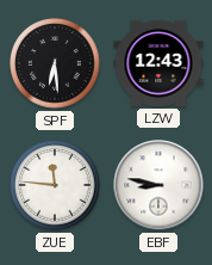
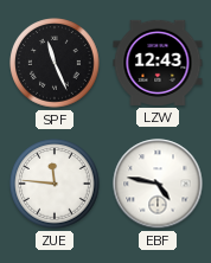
SPF: 6:29 -> 11:26 (55, 63)
EBF: 8:47 -> 4:47 (158, 184)
